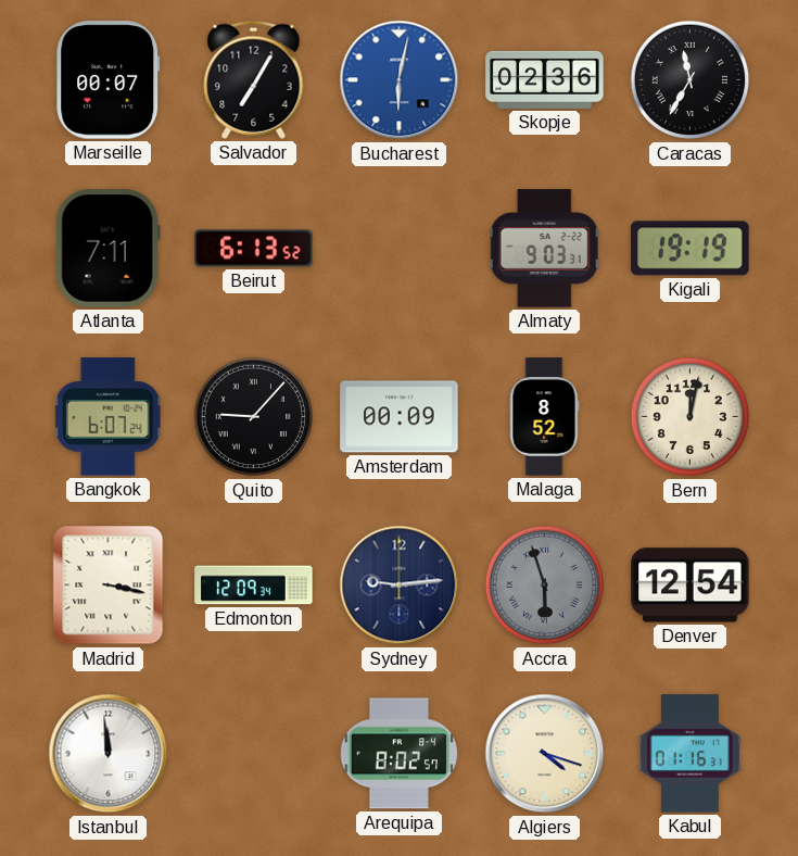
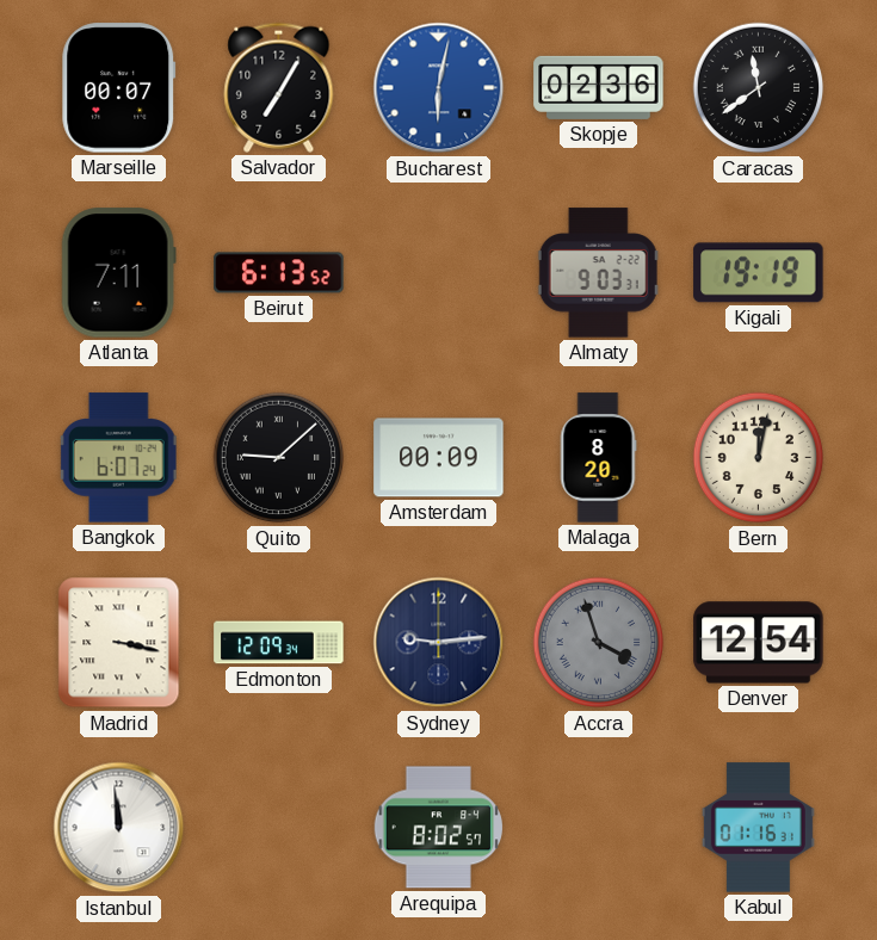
Caracas: 11:35 -> 11:39 (759, 88)
Quito: 9:07 -> 9:08 (279, 458)
Malaga: 8:52 -> 8:20 (598, 458)
Accra: 5:57 -> 3:57 (599, 643)
Algiers: 4:18 -> none (545, 754)
